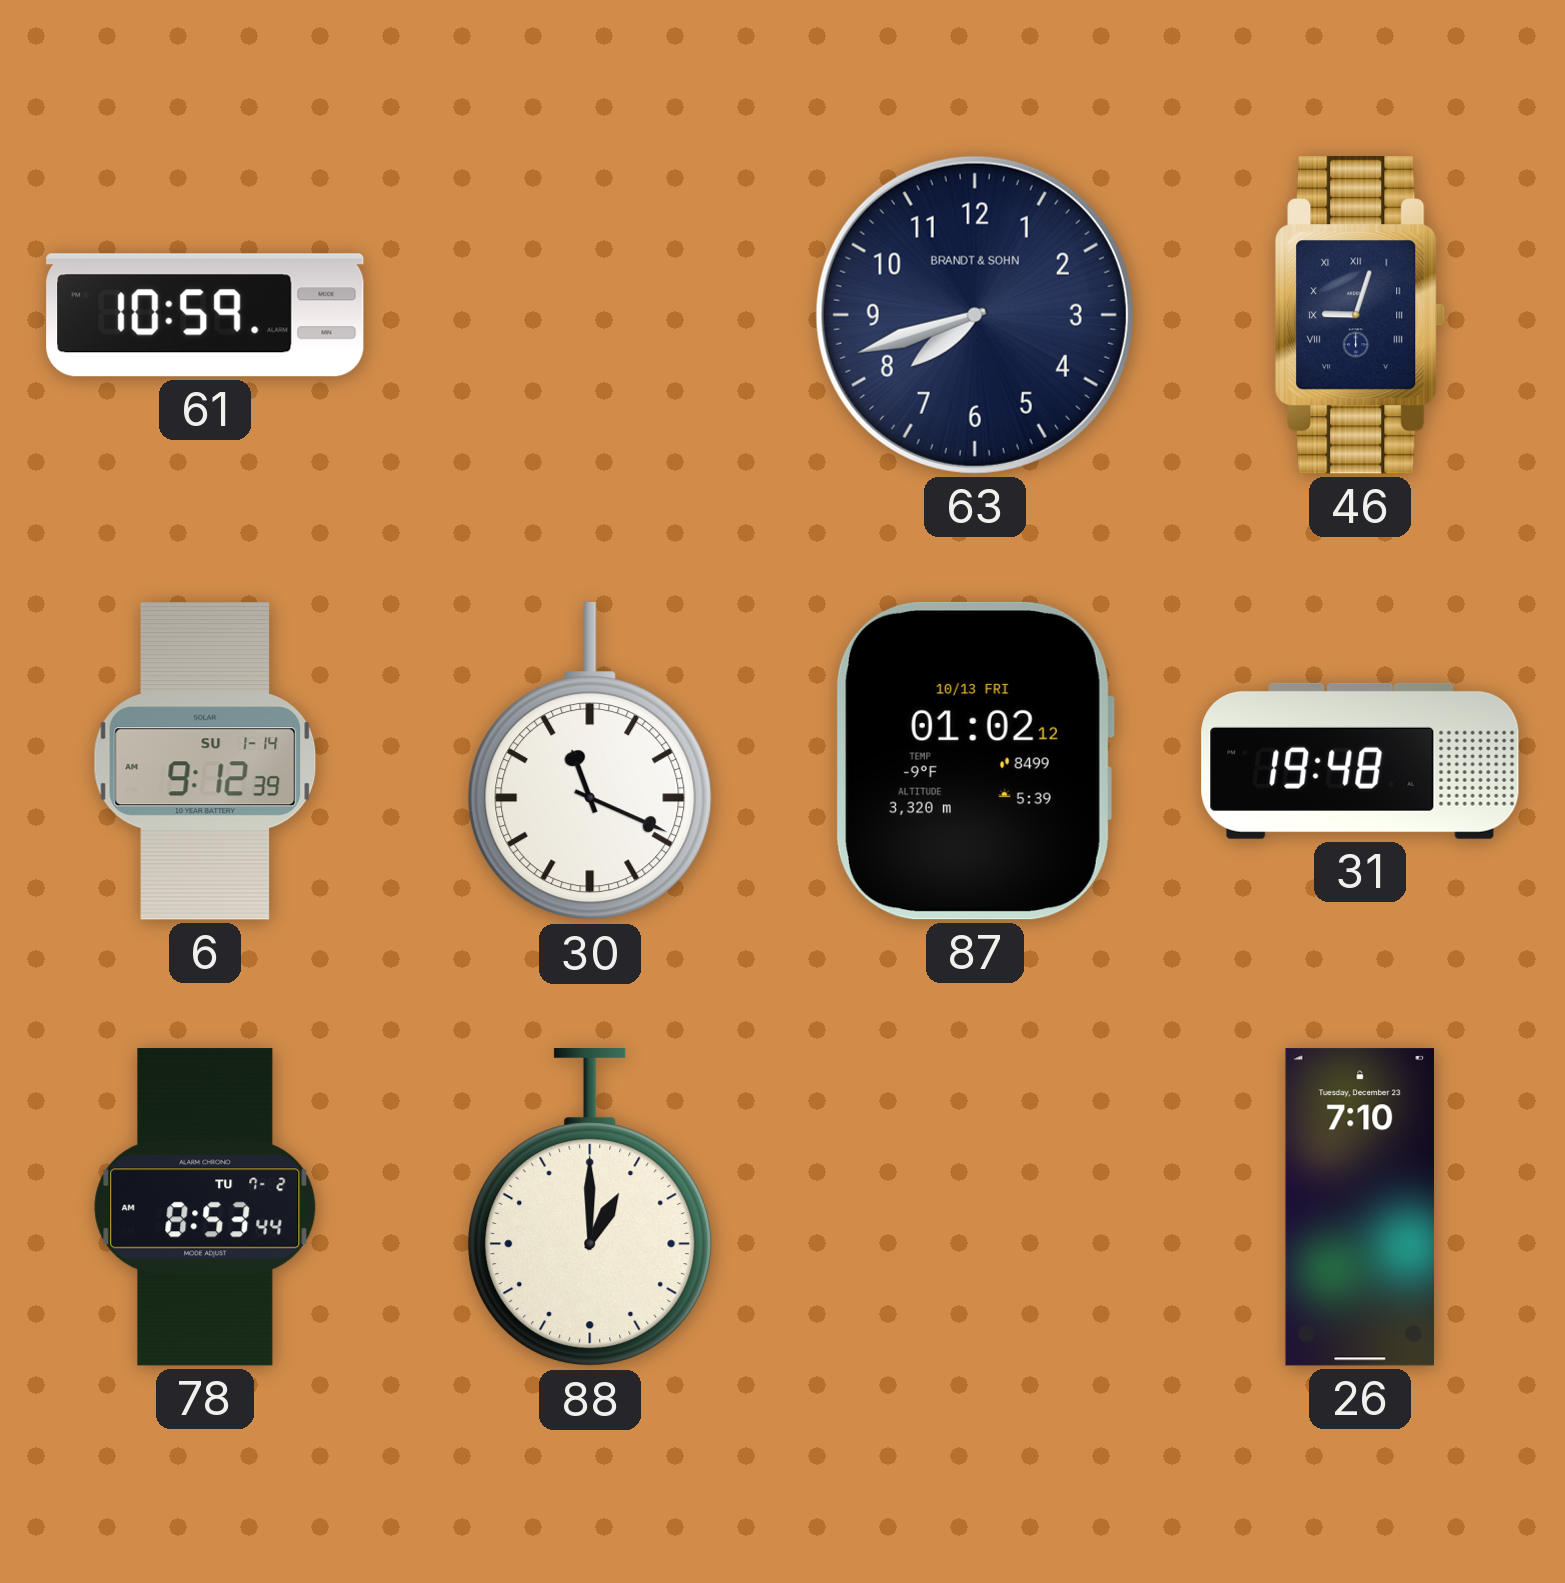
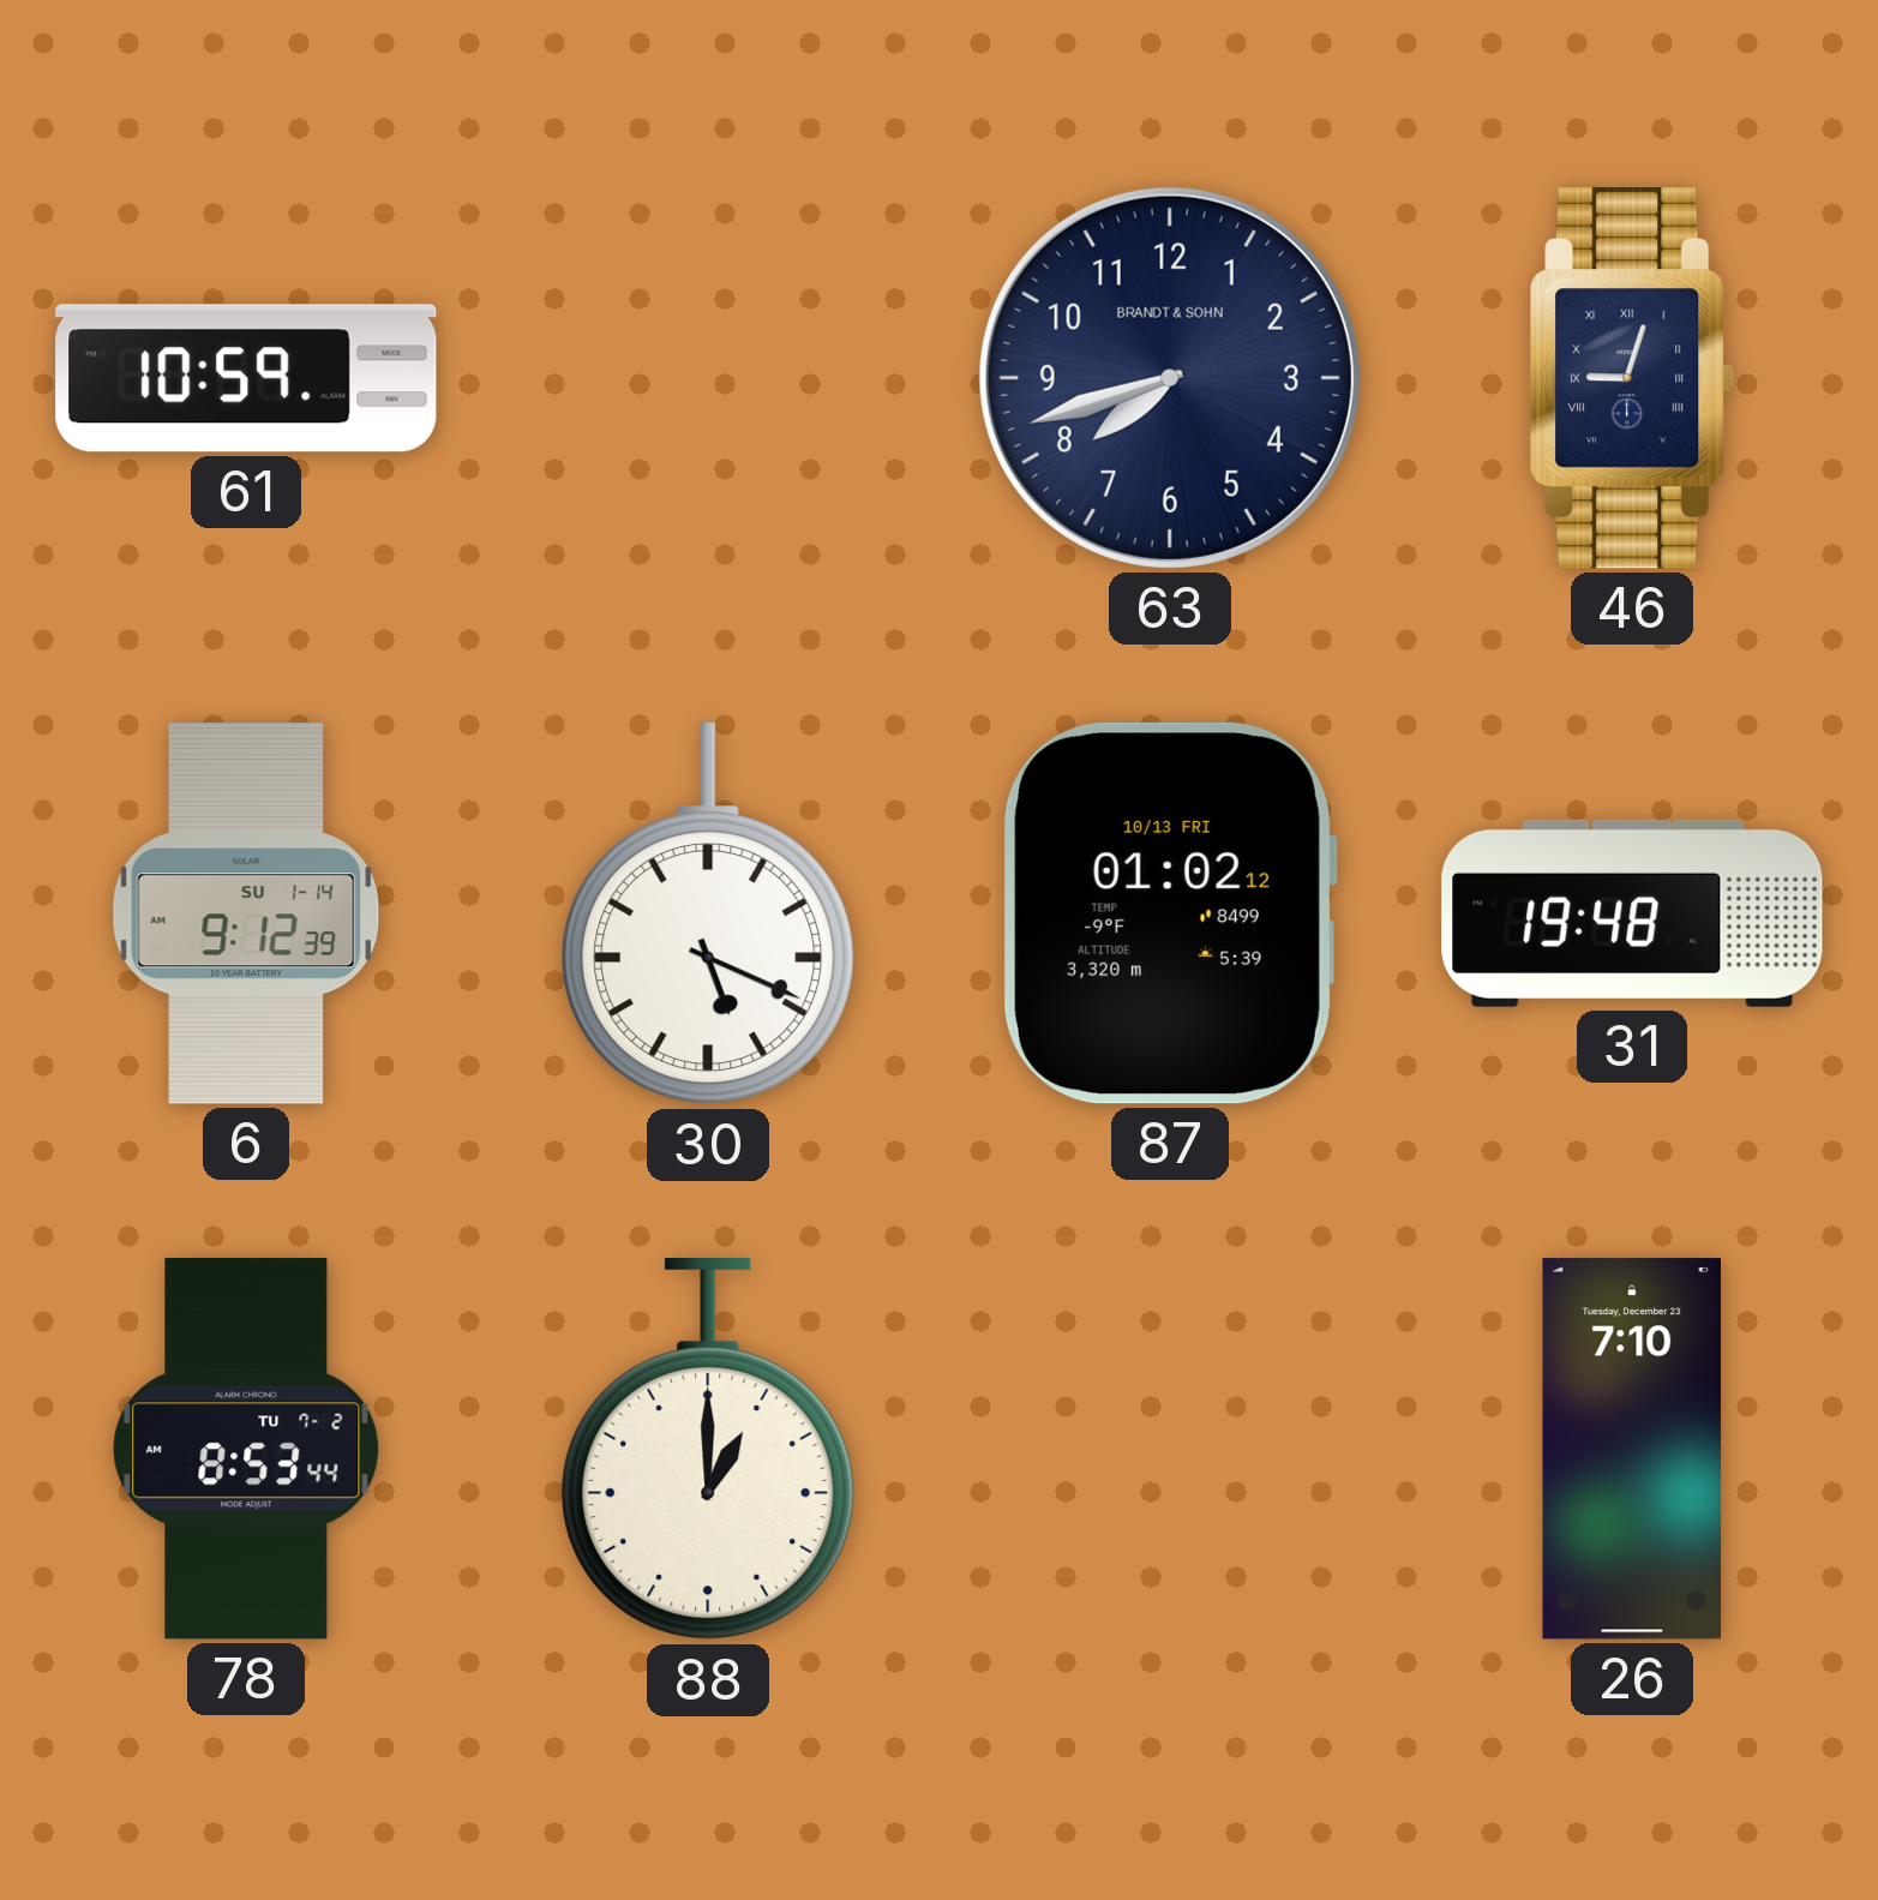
30: 11:19 -> 5:19 (708, 915)
